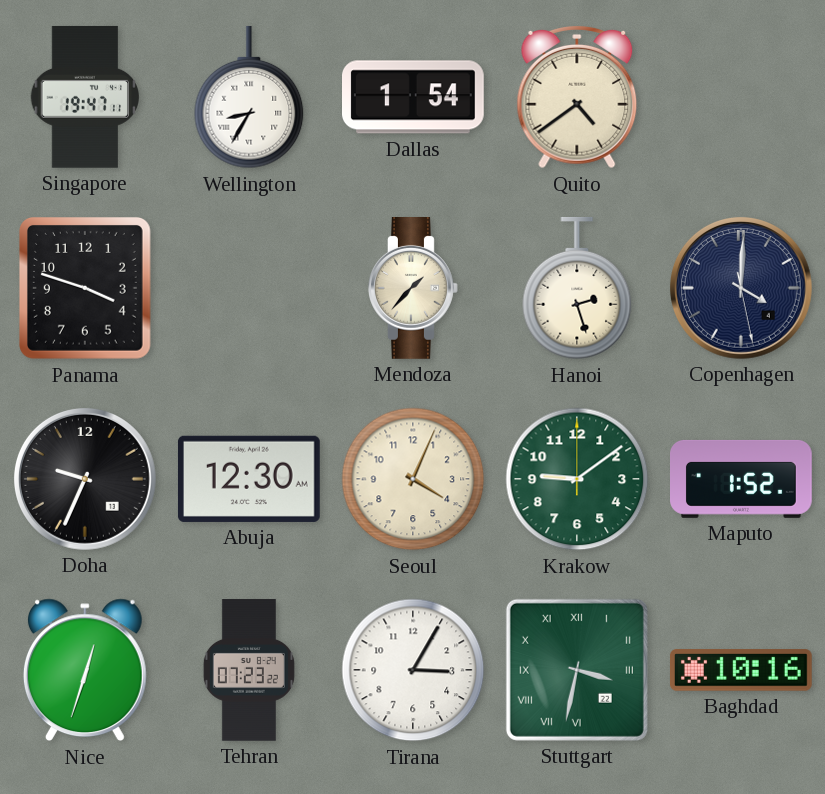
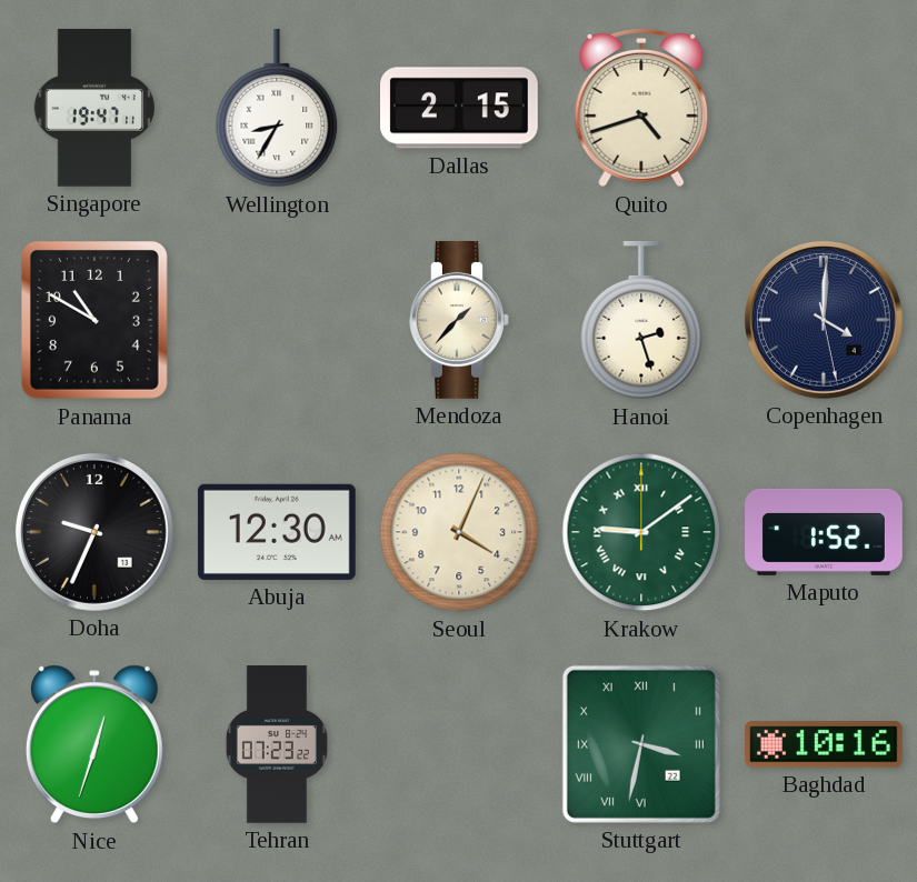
Dallas: 1:54 -> 2:15 (460, 108)
Quito: 4:39 -> 4:42 (641, 108)
Panama: 3:48 -> 10:50 (94, 321)
Krakow numerals: Arabic -> Roman (641, 532)
Tirana: 3:05 -> none (413, 670)
